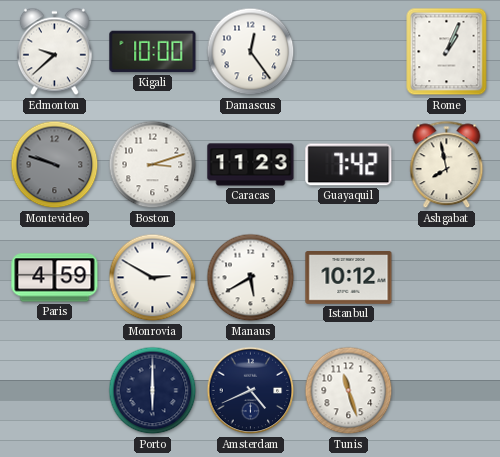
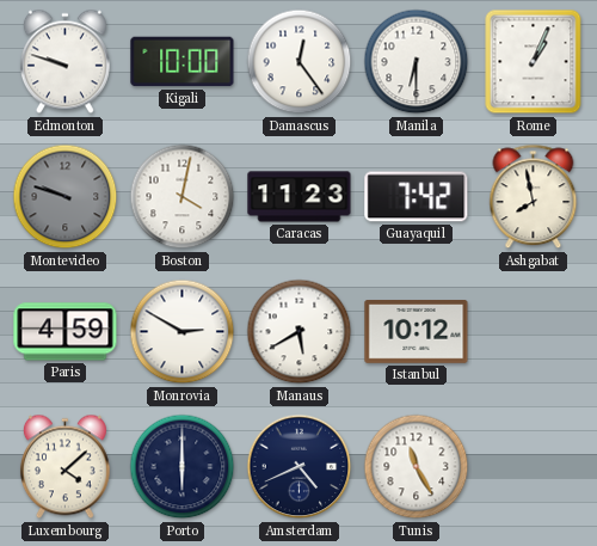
Edmonton: 9:38 -> 9:48 (64, 62)
Manila: none -> 6:30 (417, 62)
Boston: 3:12 -> 4:02 (183, 197)
Luxembourg: none -> 4:08 (64, 467)
Tunis: 11:27 -> 11:25 (417, 467)
